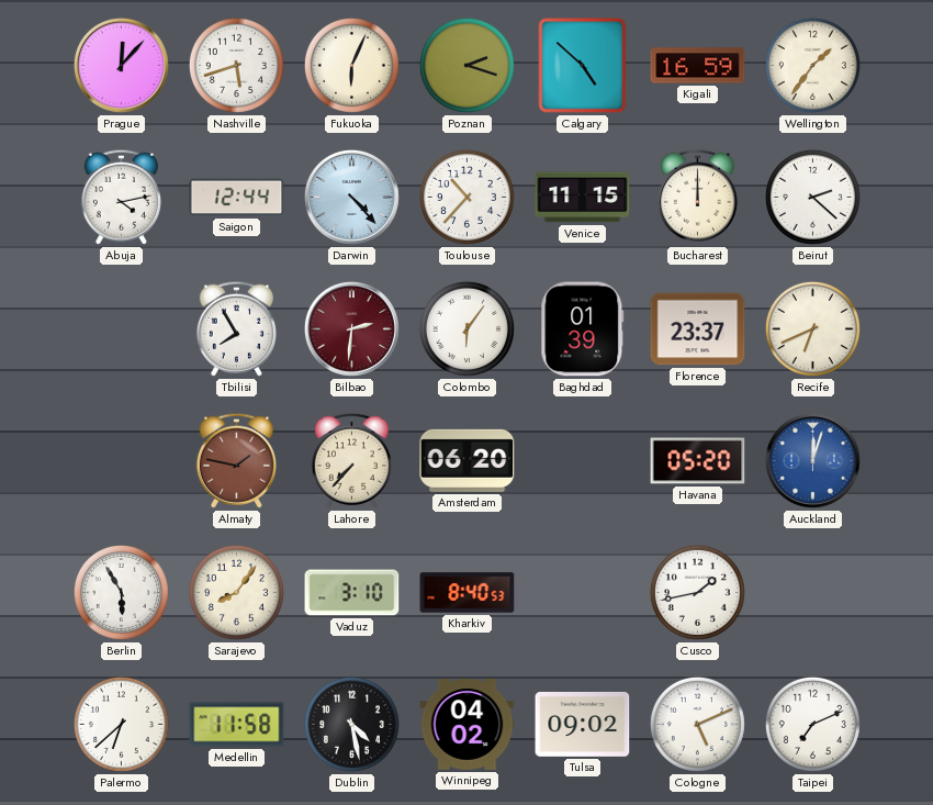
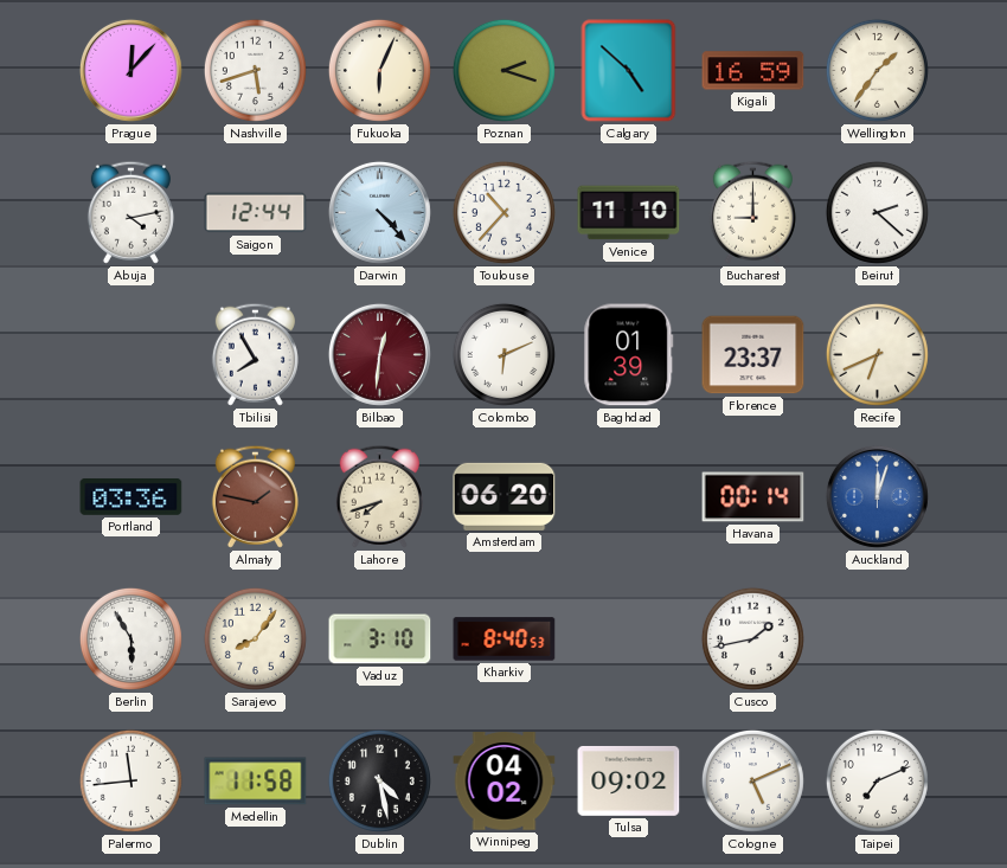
Venice: 11:15 -> 11:10 (629, 213)
Bucharest: 12:00 -> 9:00 (752, 212)
Bilbao: 2:31 -> 12:31 (379, 354)
Colombo: 6:06 -> 6:11 (504, 354)
Portland: none -> 03:36 (132, 497)
Lahore: 7:37 -> 7:42 (379, 496)
Havana: 05:20 -> 00:14 (753, 497)
Palermo: 6:38 -> 11:44 (130, 780)
